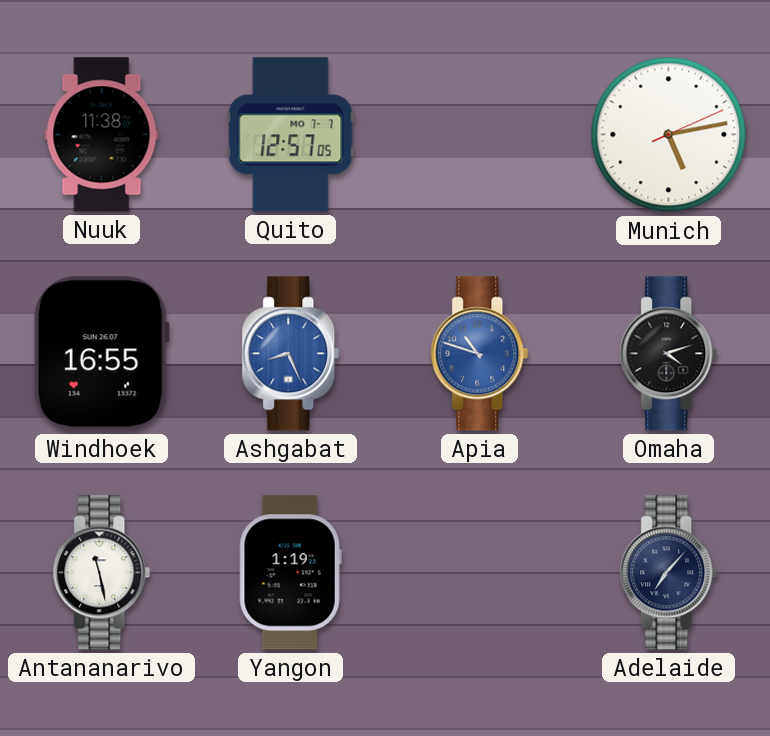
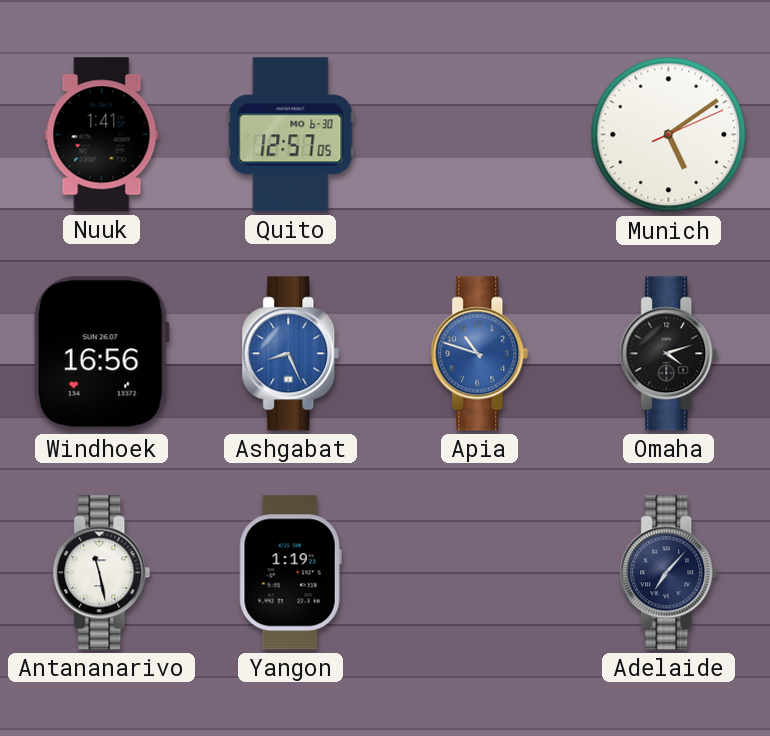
Nuuk: 11:38 -> 1:41 (102, 135)
Quito date: MO 7-7 -> MO 6-30 (291, 135)
Munich: 5:13 -> 5:09 (669, 135)
Windhoek: 16:55 -> 16:56 (101, 354)
